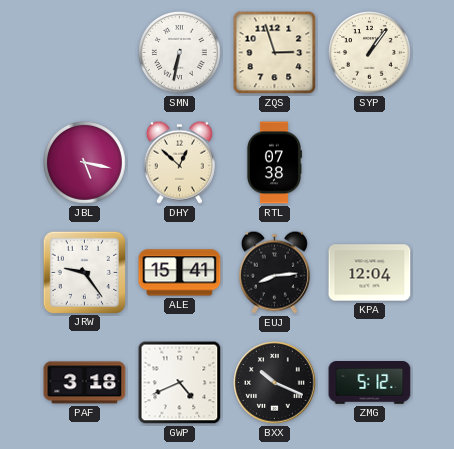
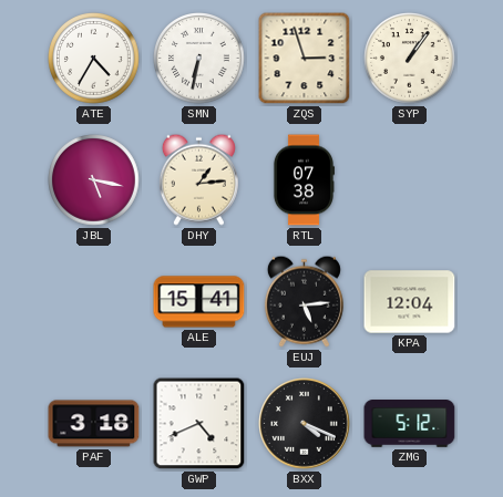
ATE: none -> 4:35 (94, 59)
DHY: 12:52 -> 1:14 (198, 179)
JRW: 9:24 -> none (84, 272)
EUJ: 8:14 -> 5:14 (304, 301)
BXX: 10:19 -> 4:19 (305, 424)
